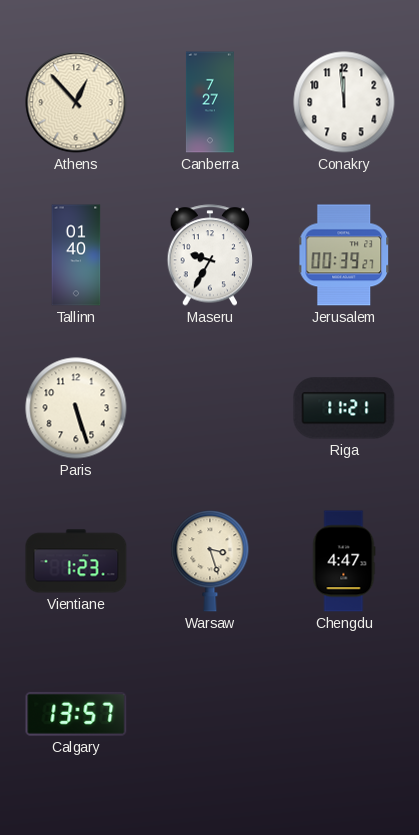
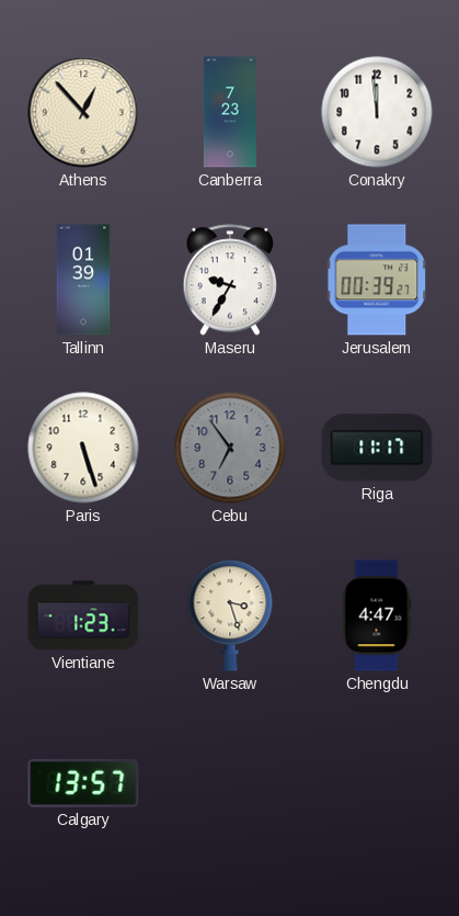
Canberra: 7:27 -> 7:23 (230, 112)
Tallinn: 01:40 -> 01:39 (83, 280)
Cebu: none -> 6:54 (230, 448)
Riga: 11:21 -> 11:17 (377, 448)
